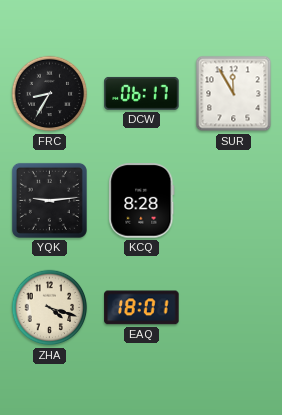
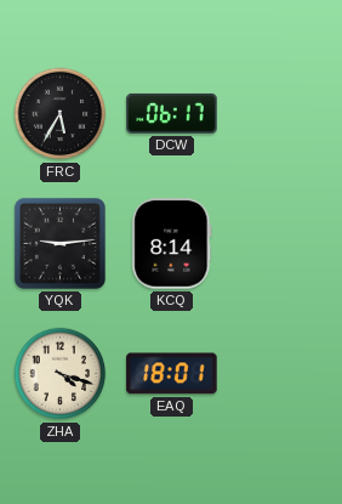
FRC: 8:35 -> 5:35 (61, 114)
SUR: 11:55 -> none (234, 94)
KCQ: 8:28 -> 8:14 (172, 244)
